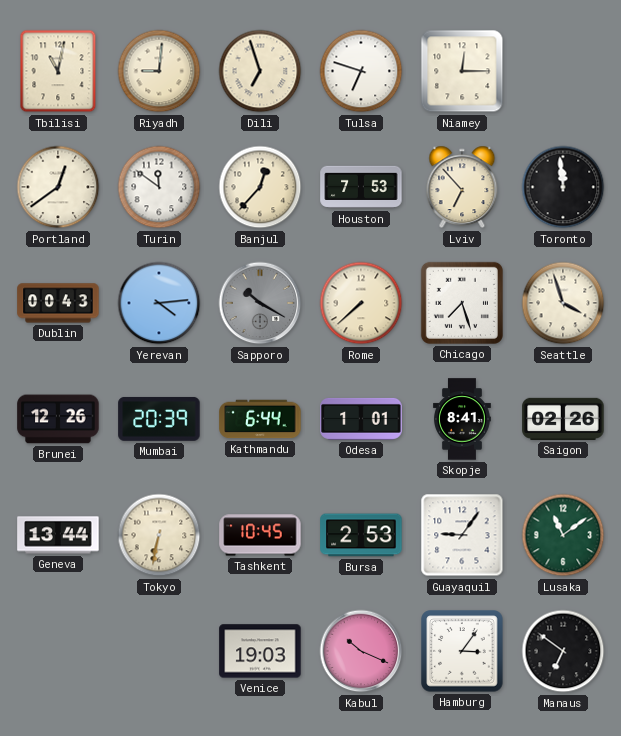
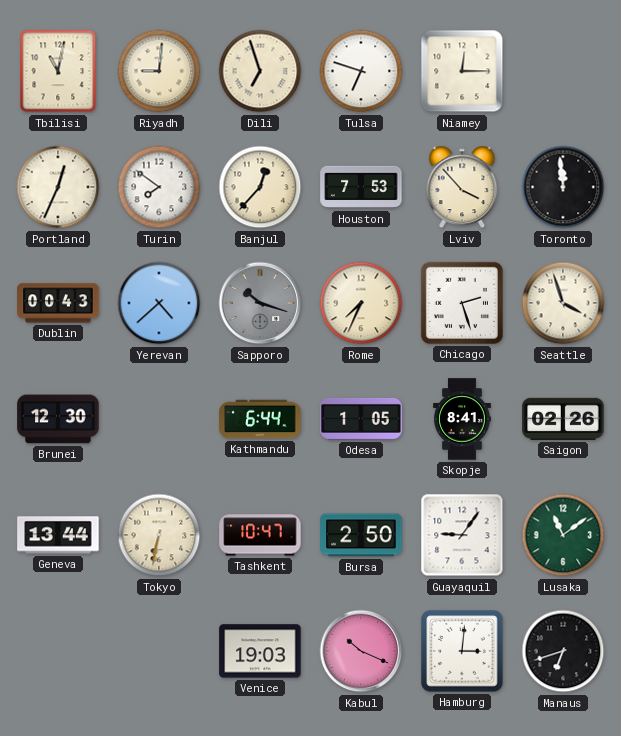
Portland: 12:39 -> 12:34 (58, 187)
Turin: 11:51 -> 7:51 (159, 187)
Lviv: 6:53 -> 3:53 (462, 187)
Yerevan: 4:14 -> 4:38 (159, 303)
Sapporo: 10:20 -> 10:18 (260, 303)
Rome: 7:38 -> 7:34 (361, 303)
Chicago: 7:27 -> 2:27 (462, 303)
Brunei: 12:26 -> 12:30 (58, 419)
Mumbai: 20:39 -> none (159, 419)
Odesa: 1:01 -> 1:05 (361, 419)
Tashkent: 10:45 -> 10:47 (260, 535)
Bursa: 2:53 -> 2:50 (361, 535)
Hamburg: 3:06 -> 3:01 (462, 651)
Manaus: 6:51 -> 6:42 (563, 651)
